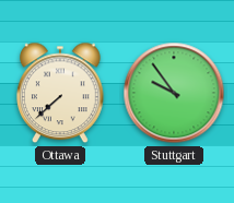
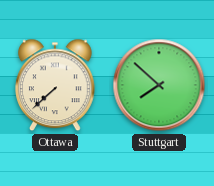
Stuttgart: 9:54 -> 7:52 (159, 85)
